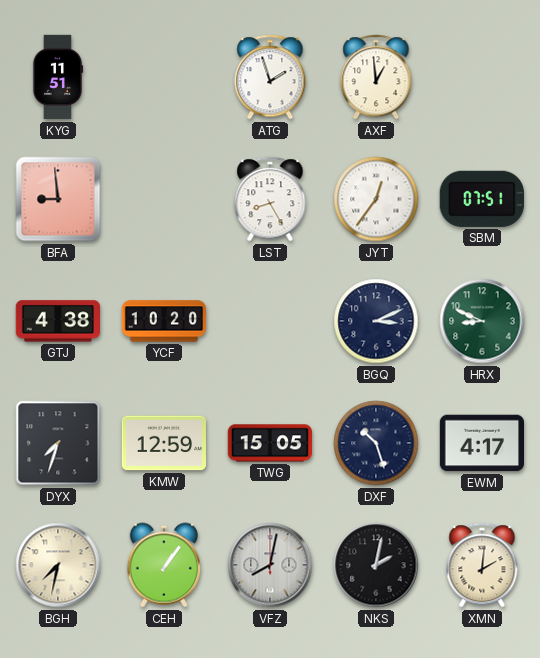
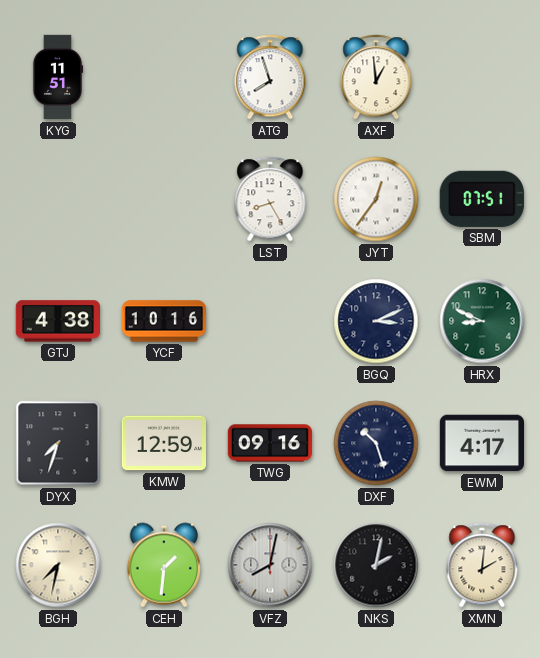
ATG: 1:57 -> 7:57 (270, 77)
BFA: 8:59 -> none (58, 199)
YCF: 10:20 -> 10:16 (164, 321)
TWG: 15:05 -> 09:16 (270, 443)
CEH: 1:06 -> 1:31 (164, 565)
